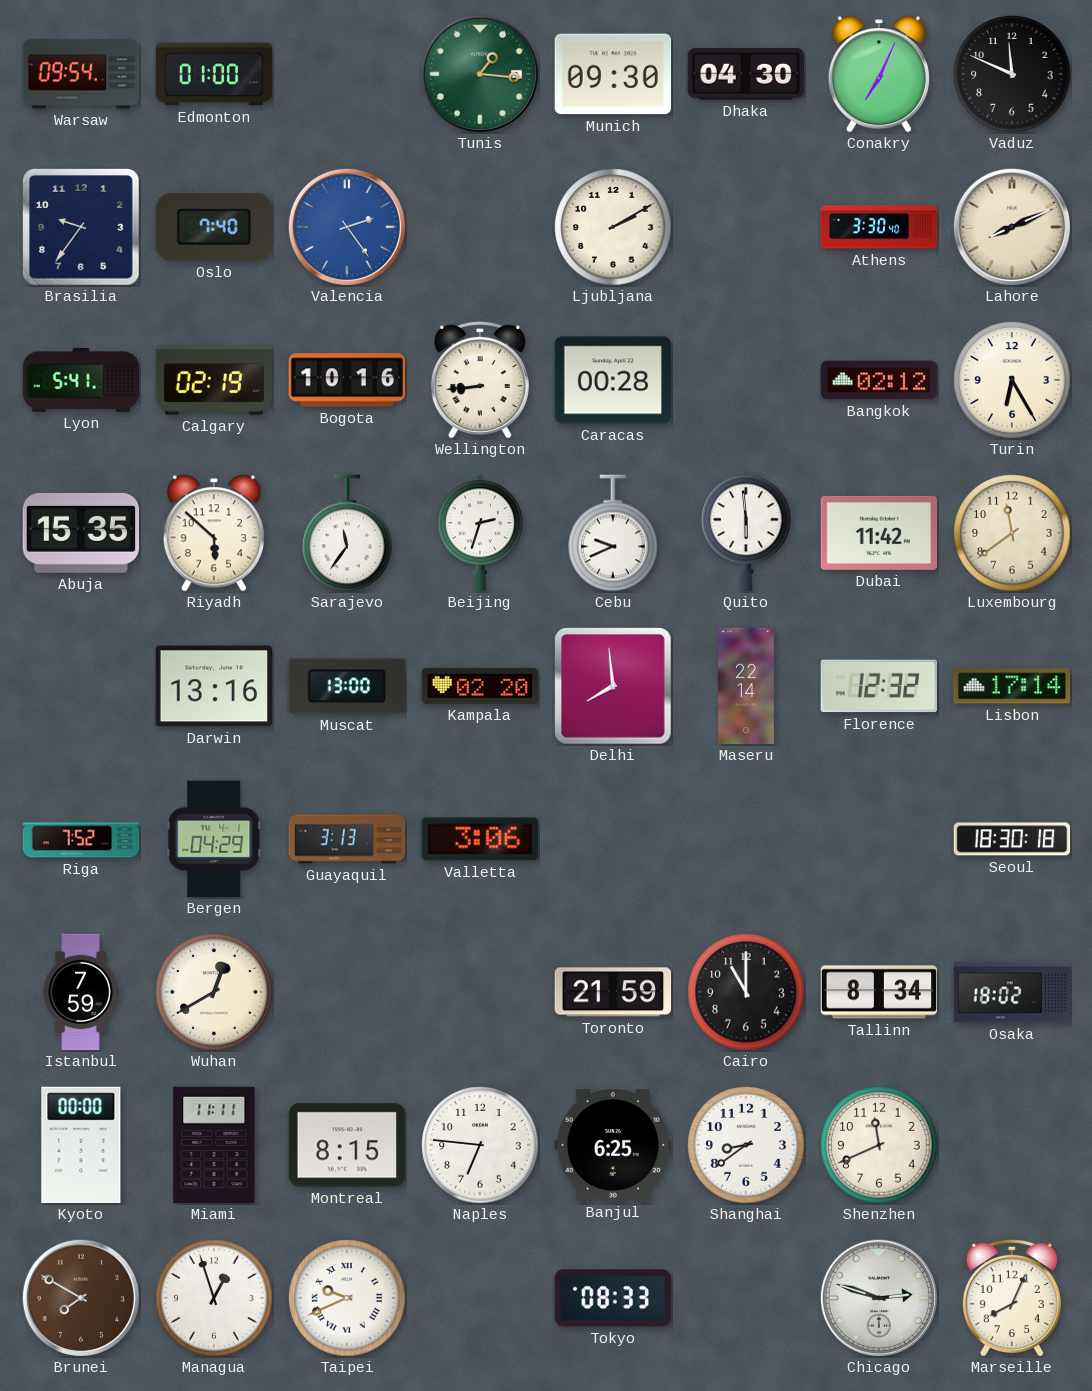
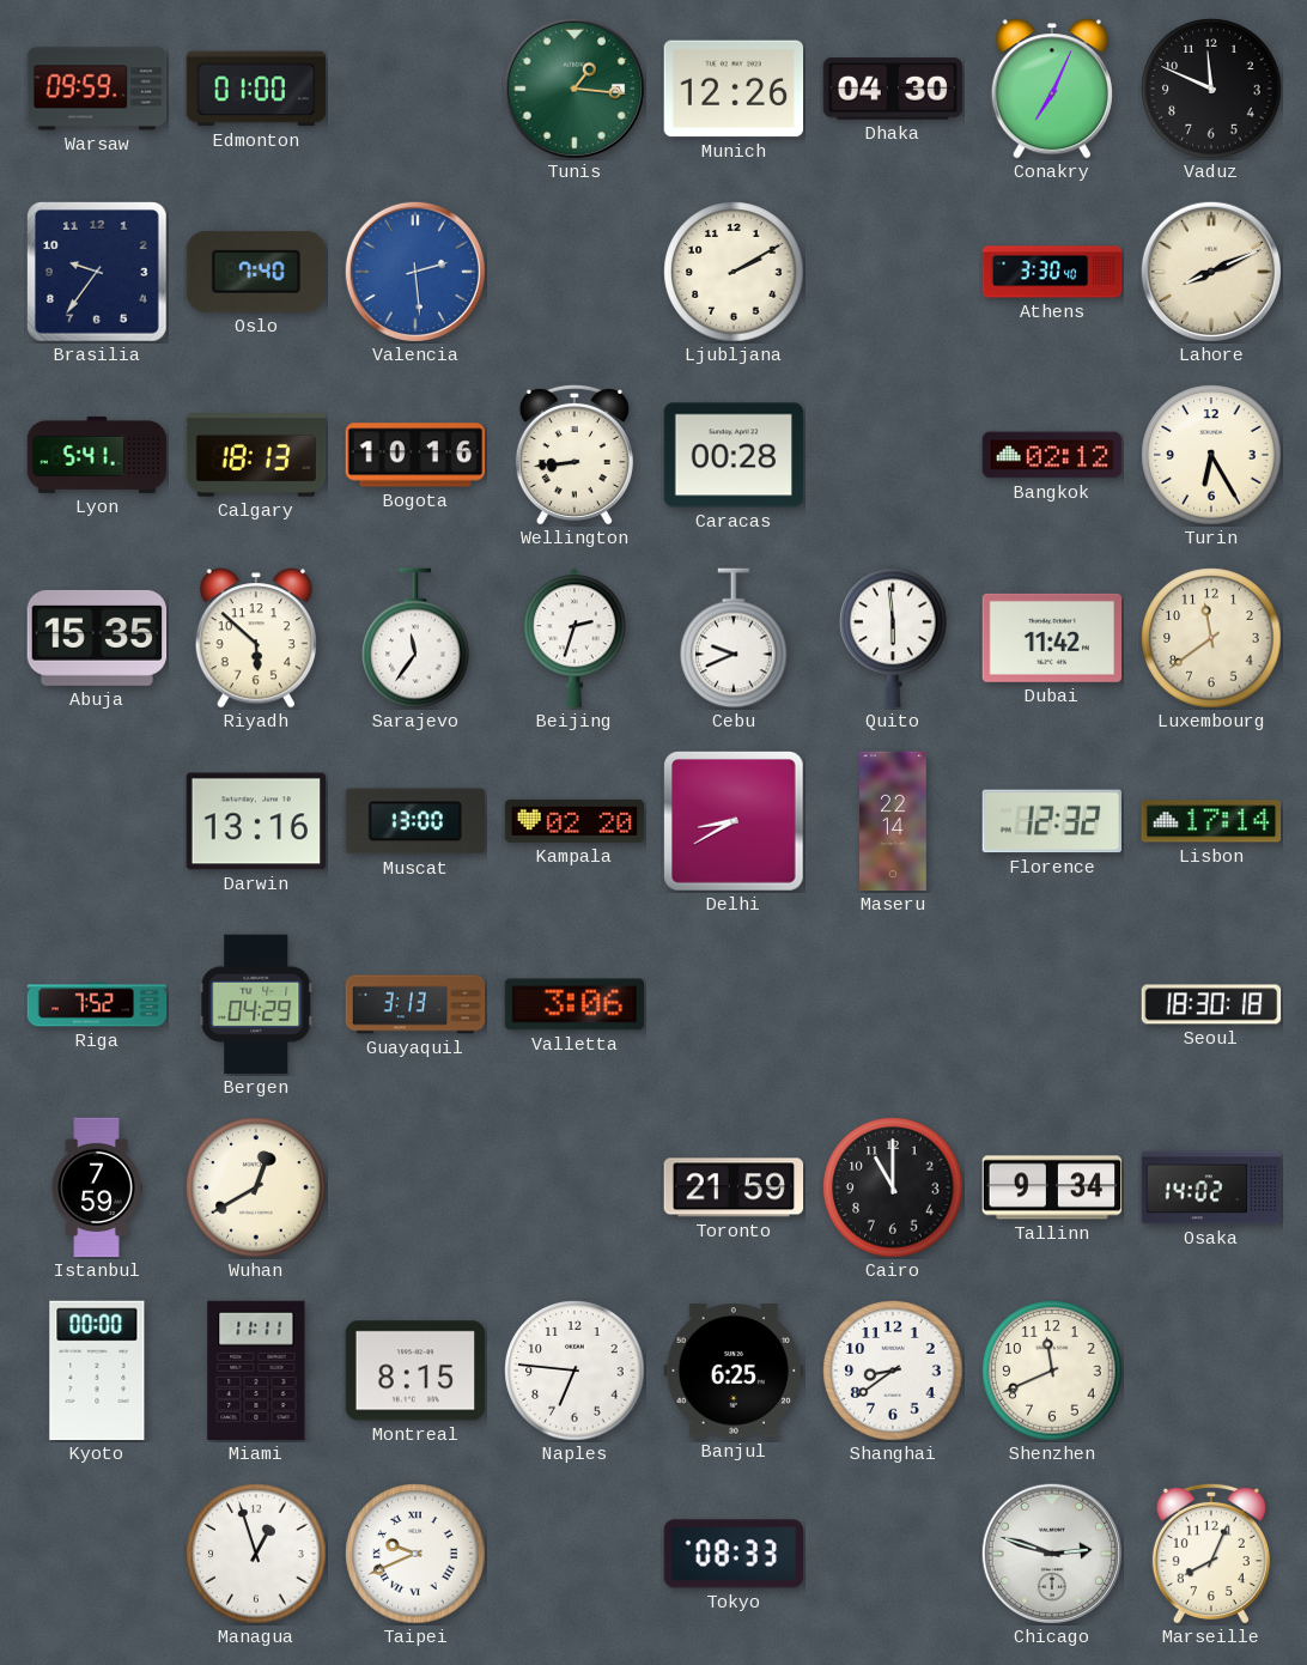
Warsaw: 09:54 -> 09:59 (97, 89)
Munich: 09:30 -> 12:26 (734, 89)
Valencia: 2:24 -> 2:29 (415, 272)
Calgary: 02:19 -> 18:13 (256, 455)
Delhi: 7:59 -> 8:40 (735, 822)
Tallinn: 8:34 -> 9:34 (1052, 1187)
Osaka: 18:02 -> 14:02 (1211, 1187)
Brunei: 7:50 -> none (81, 1298)
